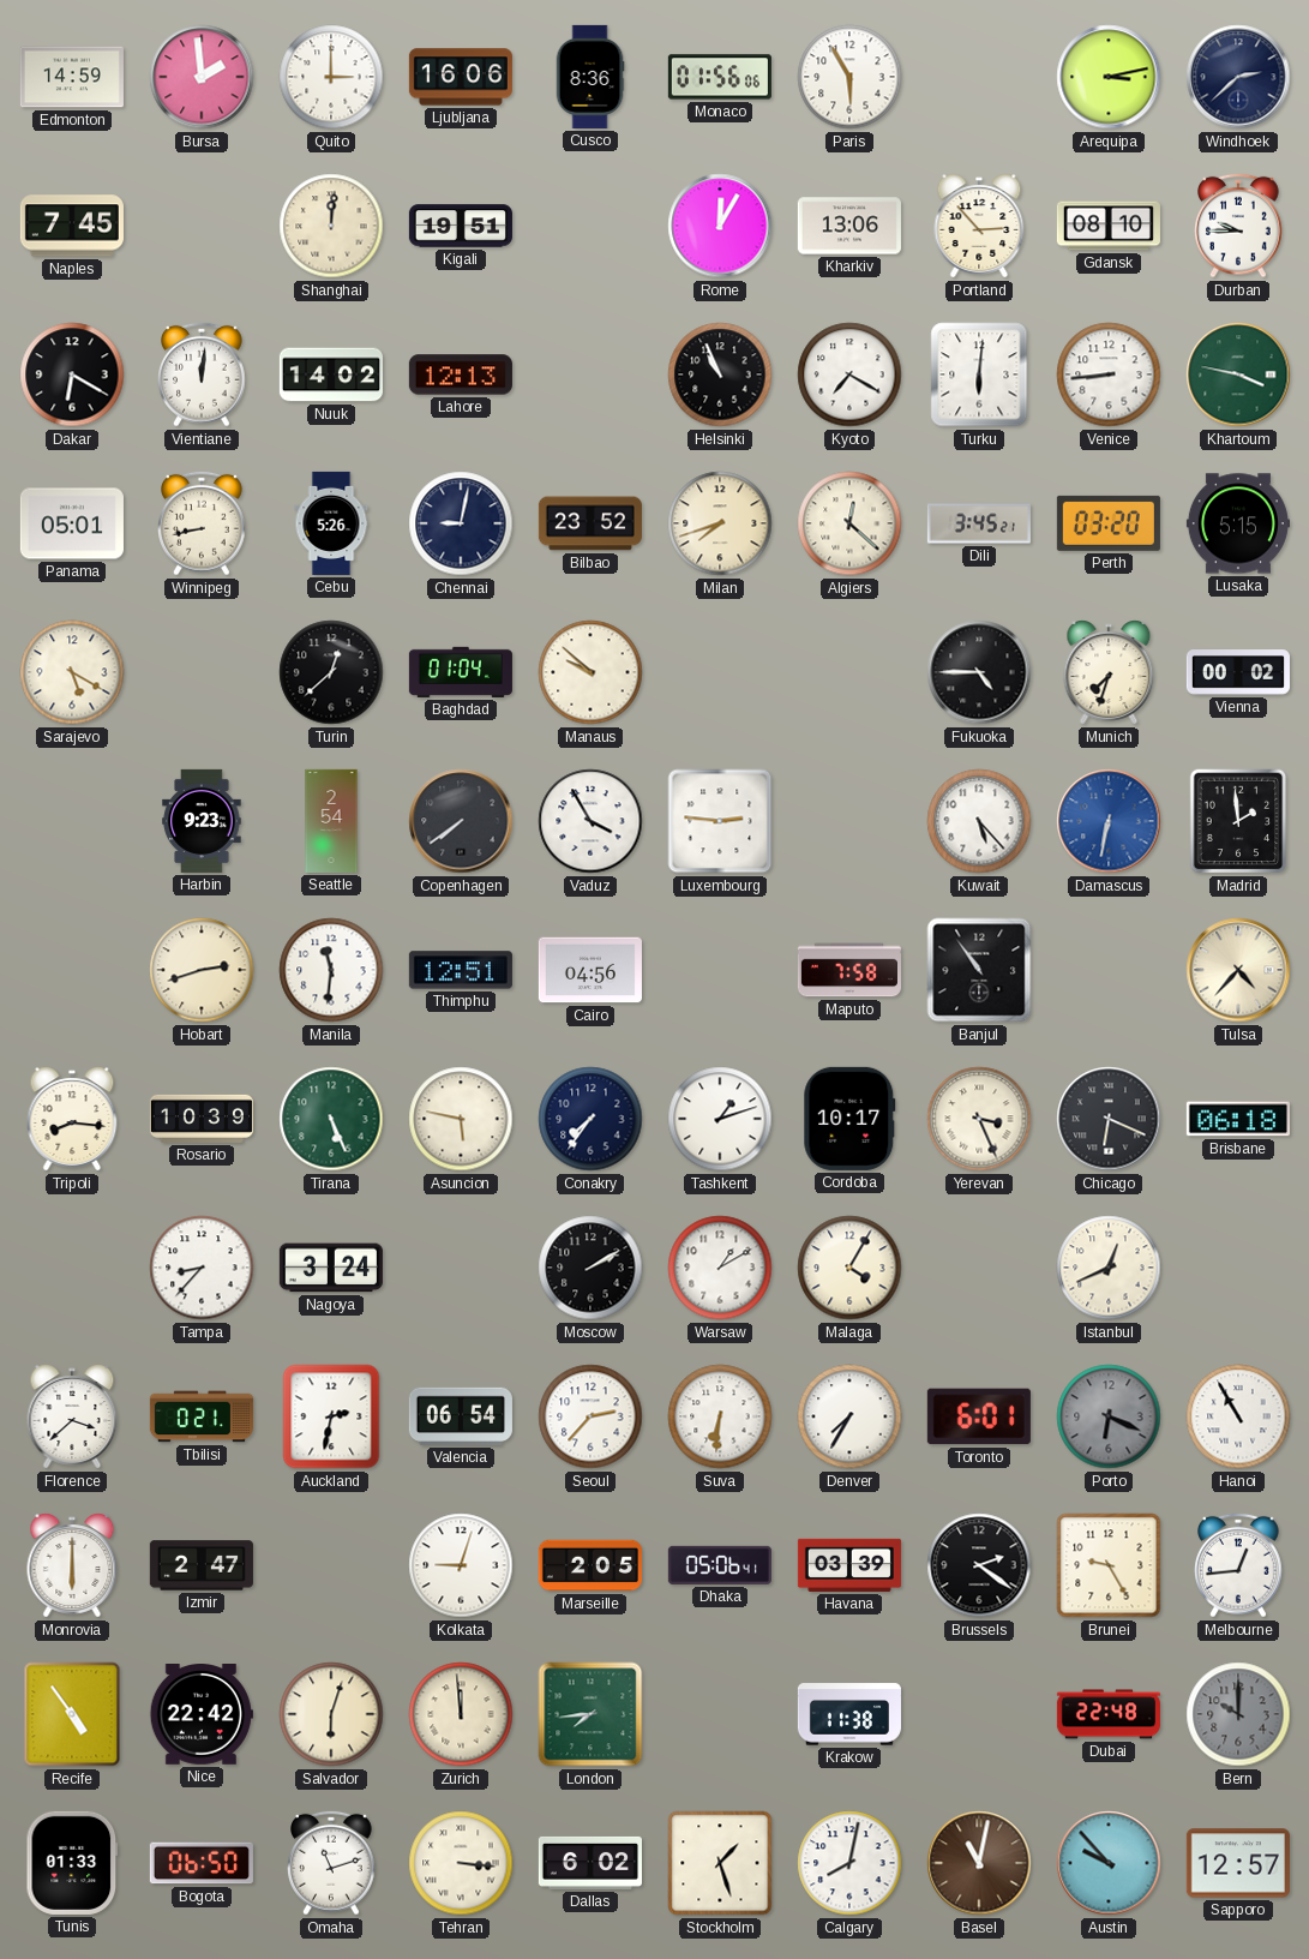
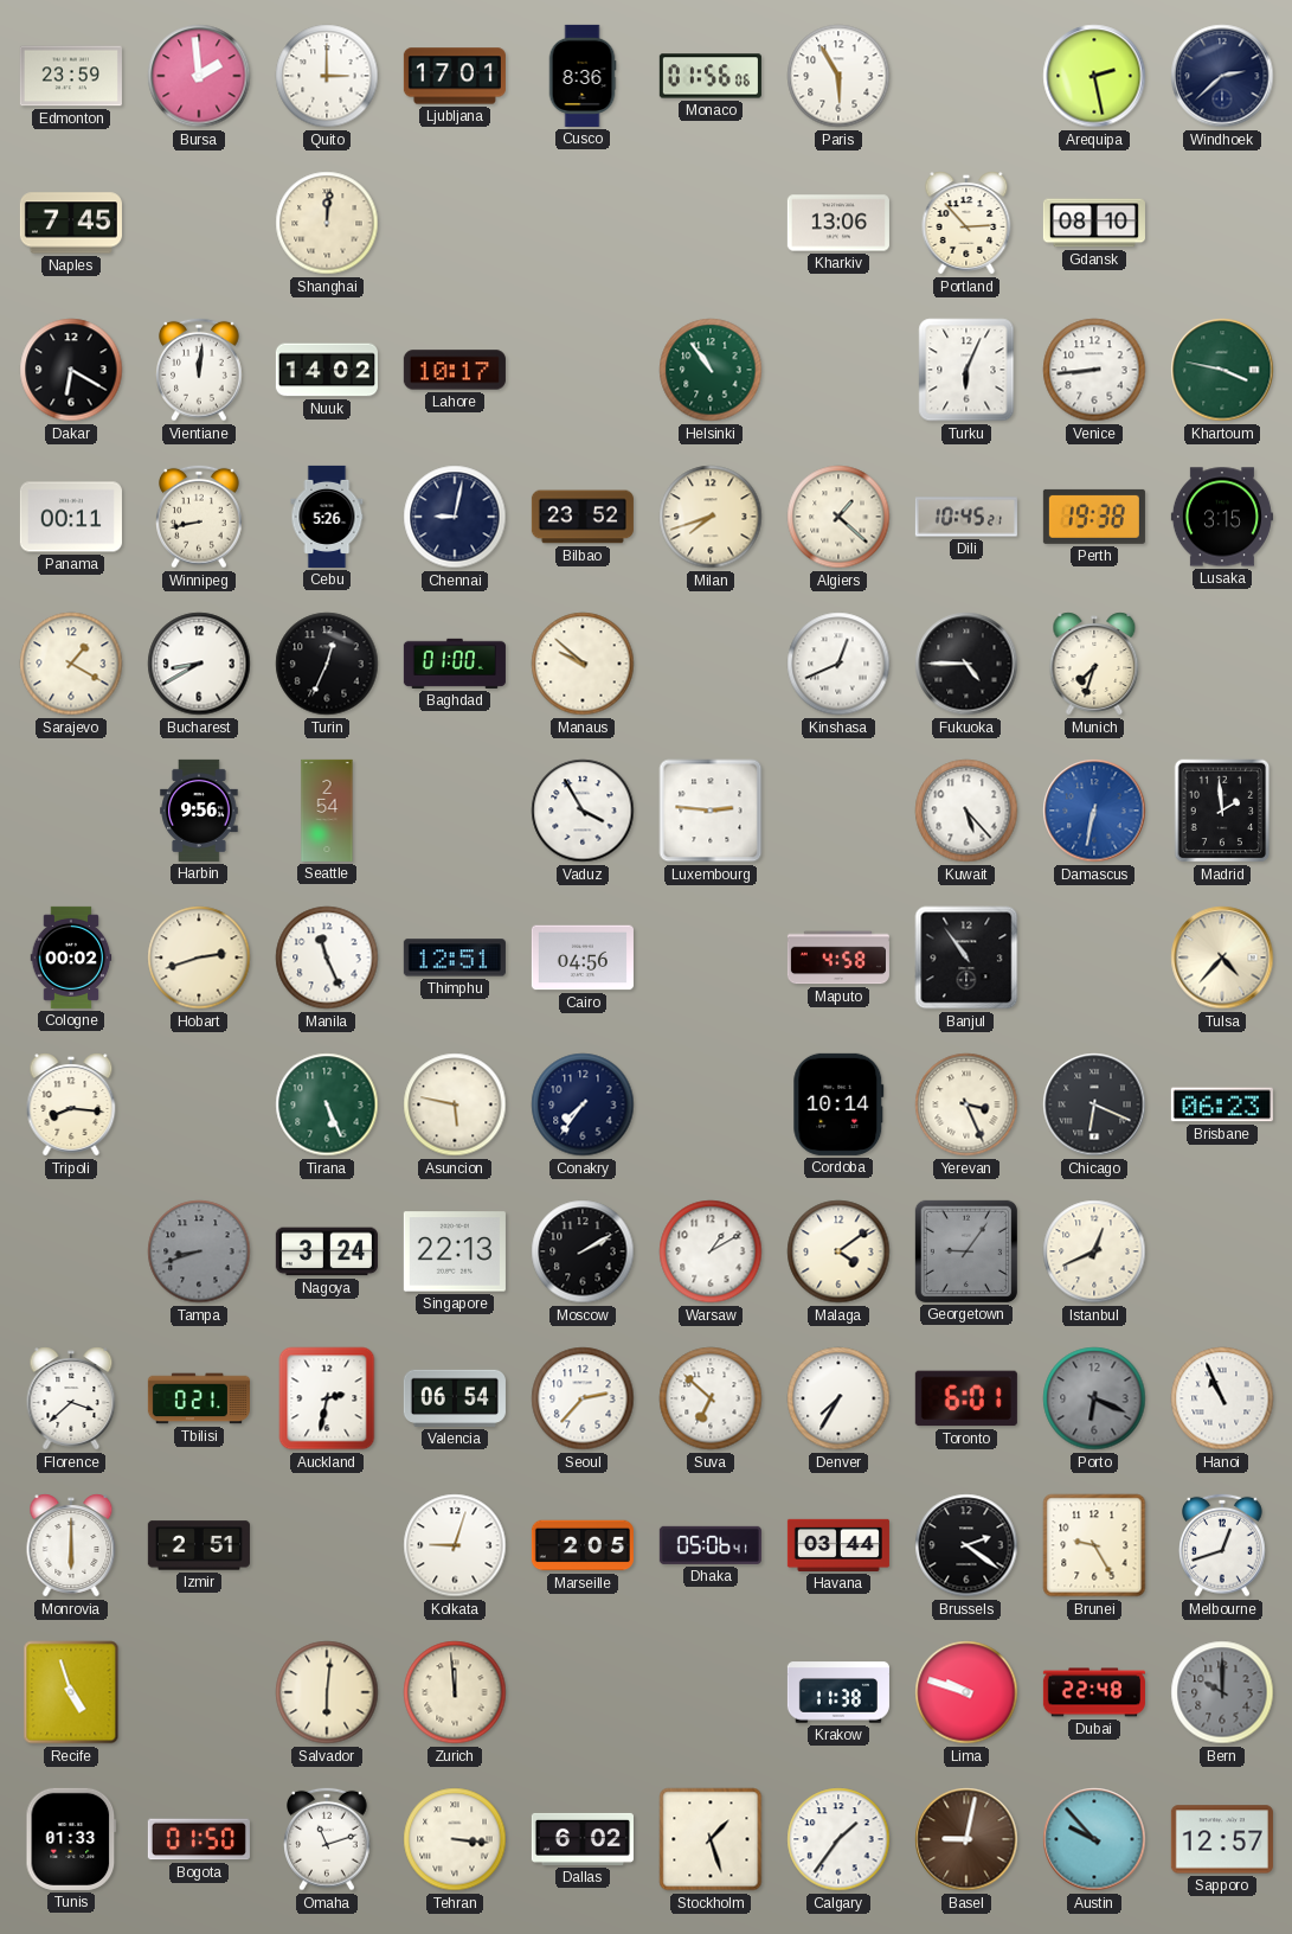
Edmonton: 14:59 -> 23:59 (71, 76)
Ljubljana: 16:06 -> 17:01 (455, 76)
Arequipa: 3:13 -> 2:28 (1094, 76)
Kigali: 19:51 -> none (461, 226)
Rome: 12:05 -> none (720, 226)
Durban: 9:45 -> none (1239, 226)
Lahore: 12:13 -> 10:17 (455, 370)
Helsinki: 10:56 -> 10:54 (711, 370)
Helsinki dial: black -> green (711, 370)
Kyoto: 7:20 -> none (849, 375)
Turku: 6:01 -> 6:04 (966, 370)
Panama: 05:01 -> 00:11 (71, 517)
Algiers: 12:22 -> 1:22 (838, 517)
Dili: 3:45 -> 10:45 (966, 517)
Perth: 03:20 -> 19:38 (1094, 517)
Lusaka: 5:15 -> 3:15 (1222, 517)
Sarajevo: 5:20 -> 1:20 (71, 664)
Bucharest: none -> 8:40 (199, 664)
Turin: 12:38 -> 12:34 (327, 664)
Baghdad: 01:04 -> 01:00 (455, 664)
Kinshasa: none -> 12:41 (838, 664)
Vienna: 00:02 -> none (1238, 672)
Harbin: 9:23 -> 9:56 (199, 811)
Copenhagen: 7:39 -> none (461, 821)
Cologne: none -> 00:02 (71, 958)
Manila: 11:31 -> 11:26 (327, 958)
Maputo: 7:58 -> 4:58 (838, 958)
Rosario: 10:39 -> none (202, 1119)
Tashkent: 1:12 -> none (720, 1119)
Cordoba: 10:17 -> 10:14 (838, 1104)
Brisbane: 06:18 -> 06:23 (1222, 1104)
Tampa: 8:37 -> 8:42 (199, 1251)
Tampa dial: white -> grey (199, 1251)
Singapore: none -> 22:13 (455, 1251)
Malaga: 4:05 -> 4:09 (838, 1251)
Georgetown: none -> 9:06 (966, 1251)
Suva: 6:31 -> 6:52 (711, 1398)
Hanoi: 10:55 -> 10:56 (1222, 1398)
Izmir: 2:47 -> 2:51 (199, 1545)
Havana: 03:39 -> 03:44 (838, 1545)
Melbourne: 12:44 -> 12:42 (1223, 1545)
Recife: 4:54 -> 4:57 (71, 1692)
Nice: 22:42 -> none (202, 1714)
Salvador: 6:03 -> 6:01 (327, 1692)
London: 7:44 -> none (590, 1714)
Lima: none -> 9:48 (966, 1692)
Bogota: 06:50 -> 01:50 (199, 1839)
Calgary: 8:02 -> 1:36 (838, 1839)
Basel: 11:02 -> 9:02 (966, 1839)
